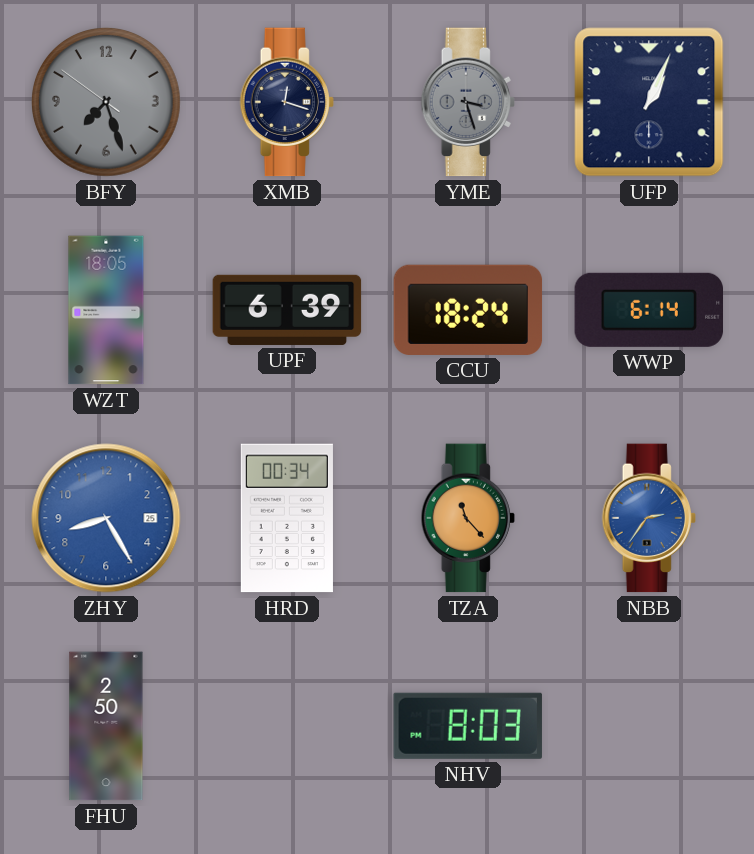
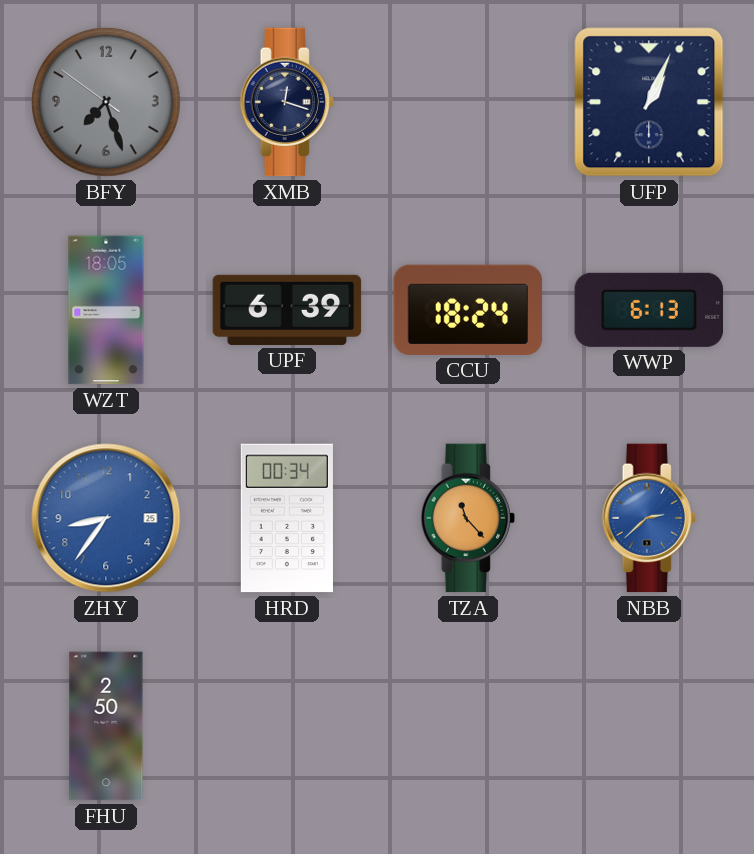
YME: 3:27 -> none (468, 102)
WWP: 6:14 -> 6:13 (648, 310)
ZHY: 8:25 -> 8:36 (106, 518)
NBB: 2:36 -> 2:38 (649, 518)
NHV: 8:03 -> none (468, 726)
